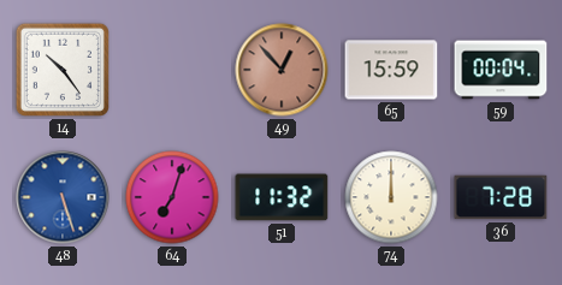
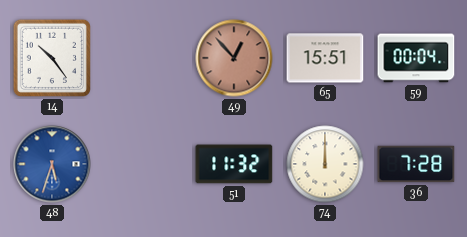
65: 15:59 -> 15:51 (325, 58)
48: 5:27 -> 5:33 (52, 164)
64: 7:03 -> none (172, 197)
